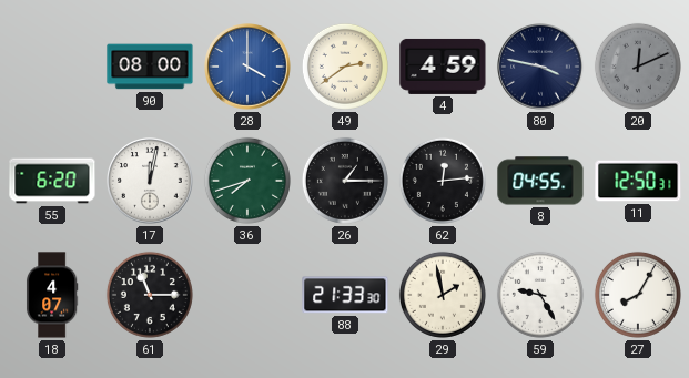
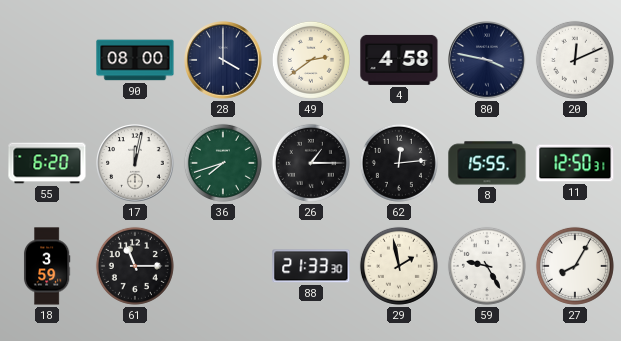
28 dial: blue -> navy (223, 60)
4: 4:59 -> 4:58 (399, 60)
20 dial: grey -> white (575, 60)
8: 04:55 -> 15:55 (487, 163)
18: 4:07 -> 3:59 (47, 266)
